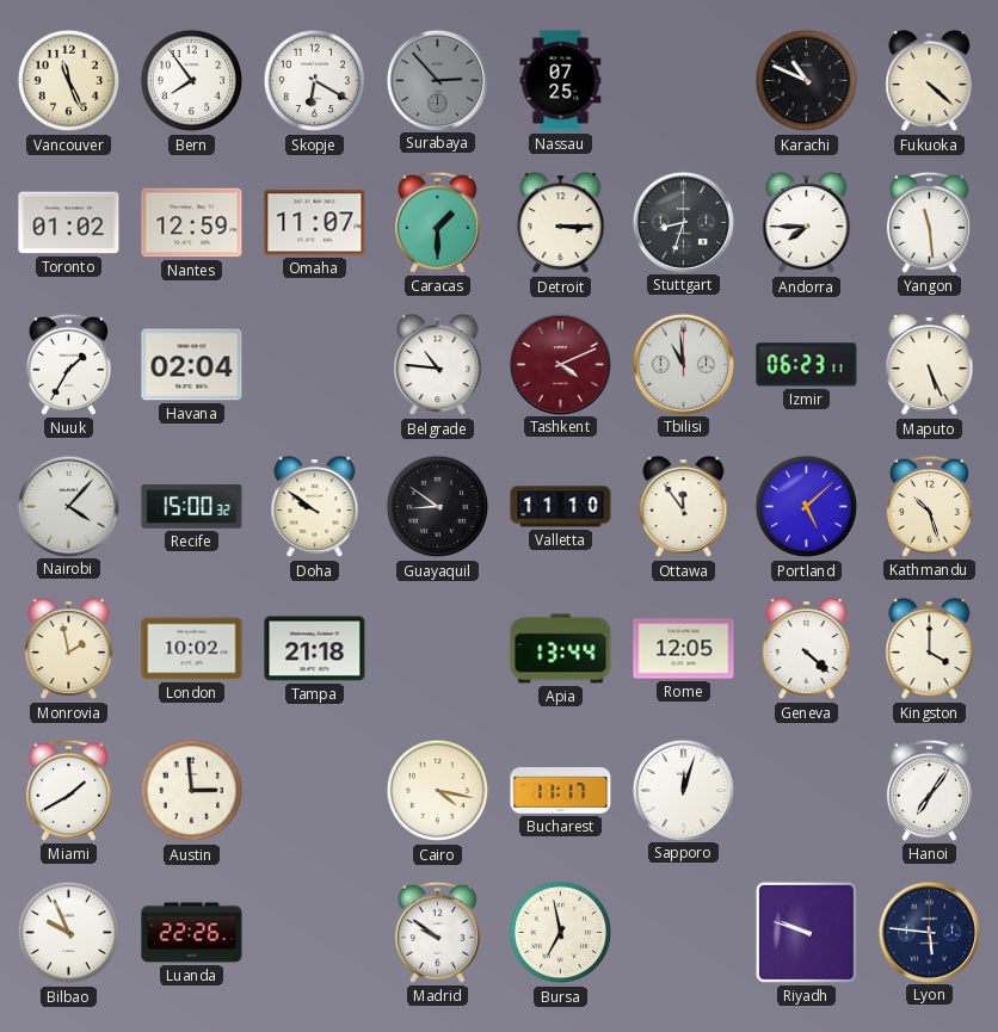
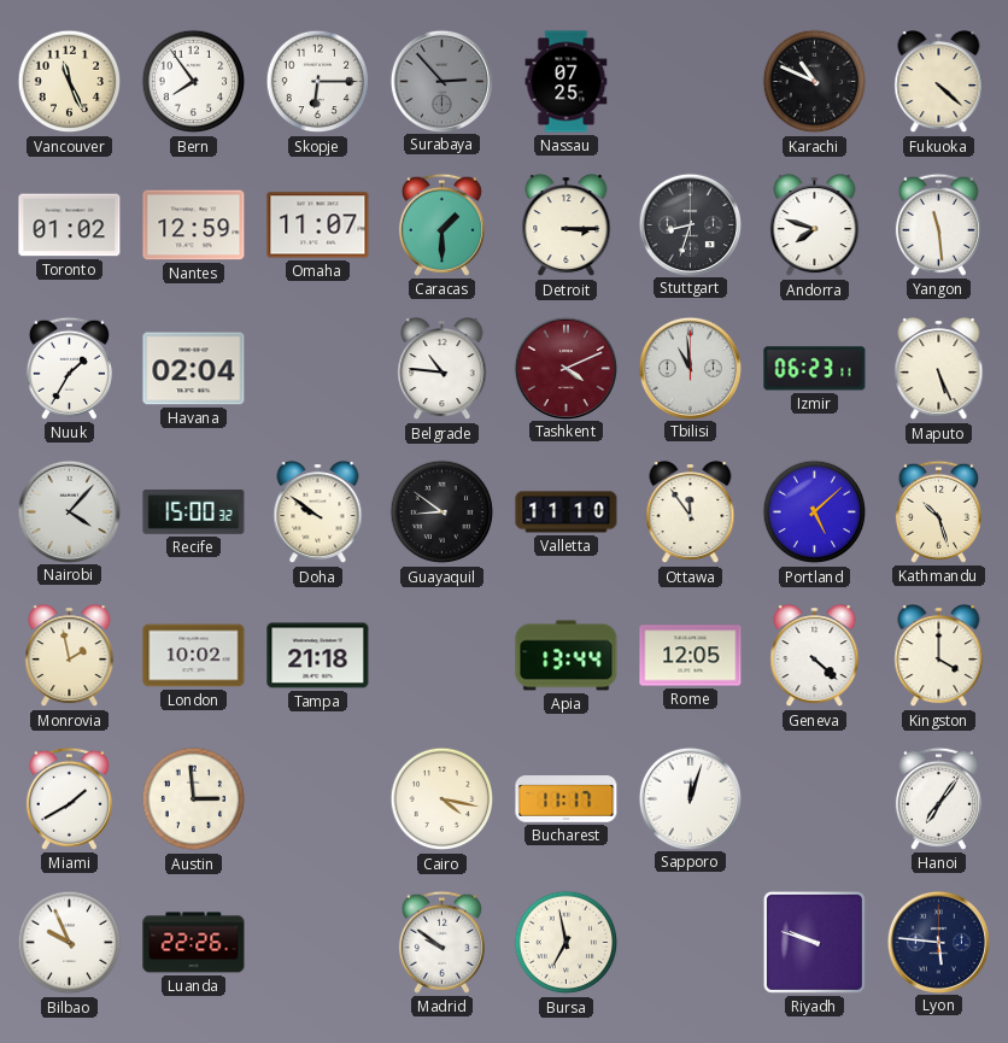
Skopje: 6:20 -> 6:15 (318, 82)
Andorra: 7:45 -> 7:48 (815, 225)
